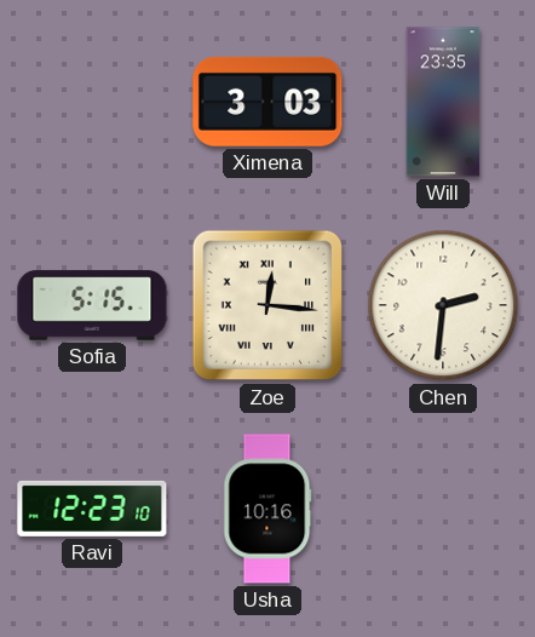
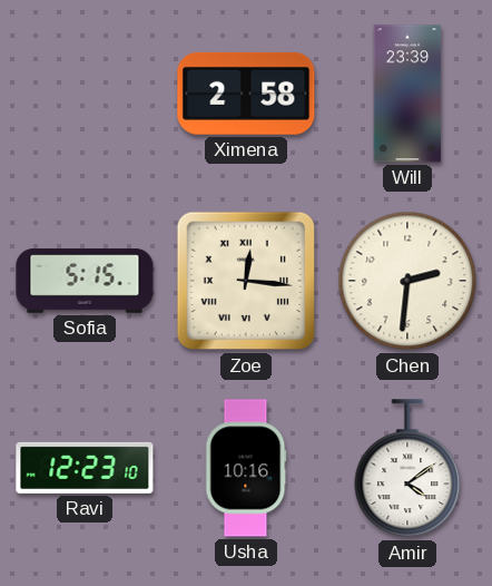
Ximena: 3:03 -> 2:58 (246, 94)
Will: 23:35 -> 23:39 (407, 94)
Amir: none -> 4:09 (407, 469)
